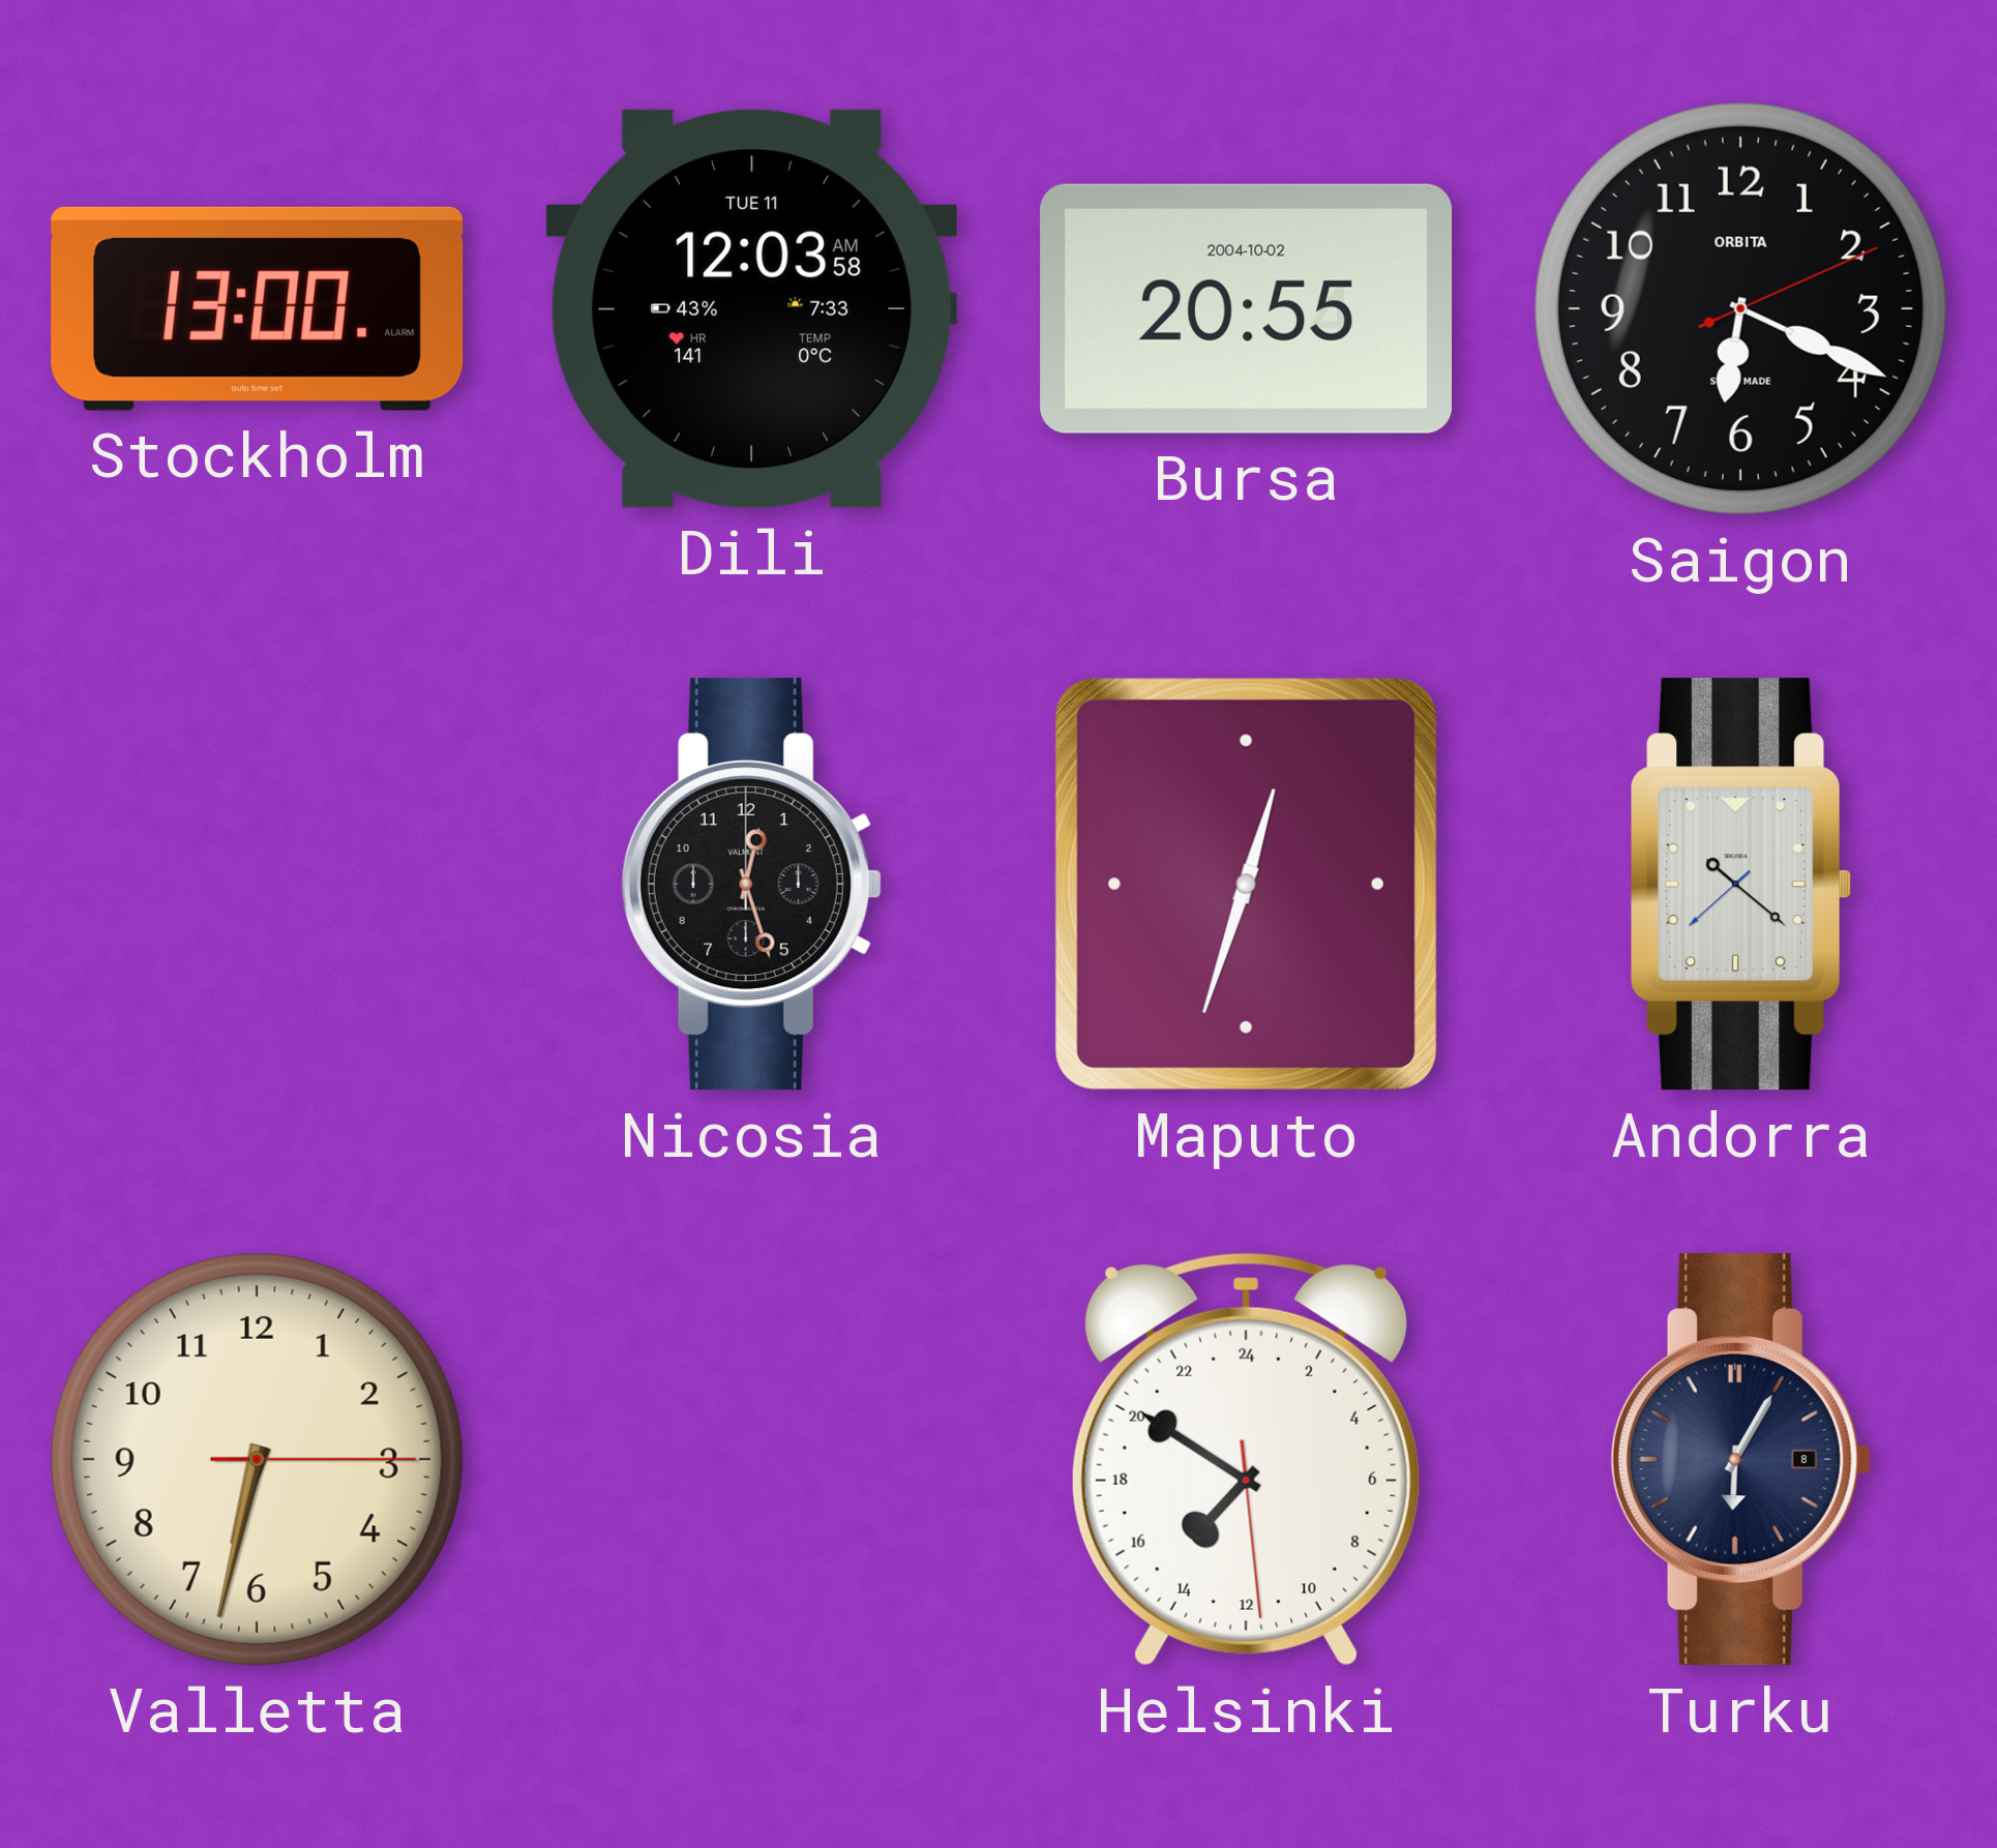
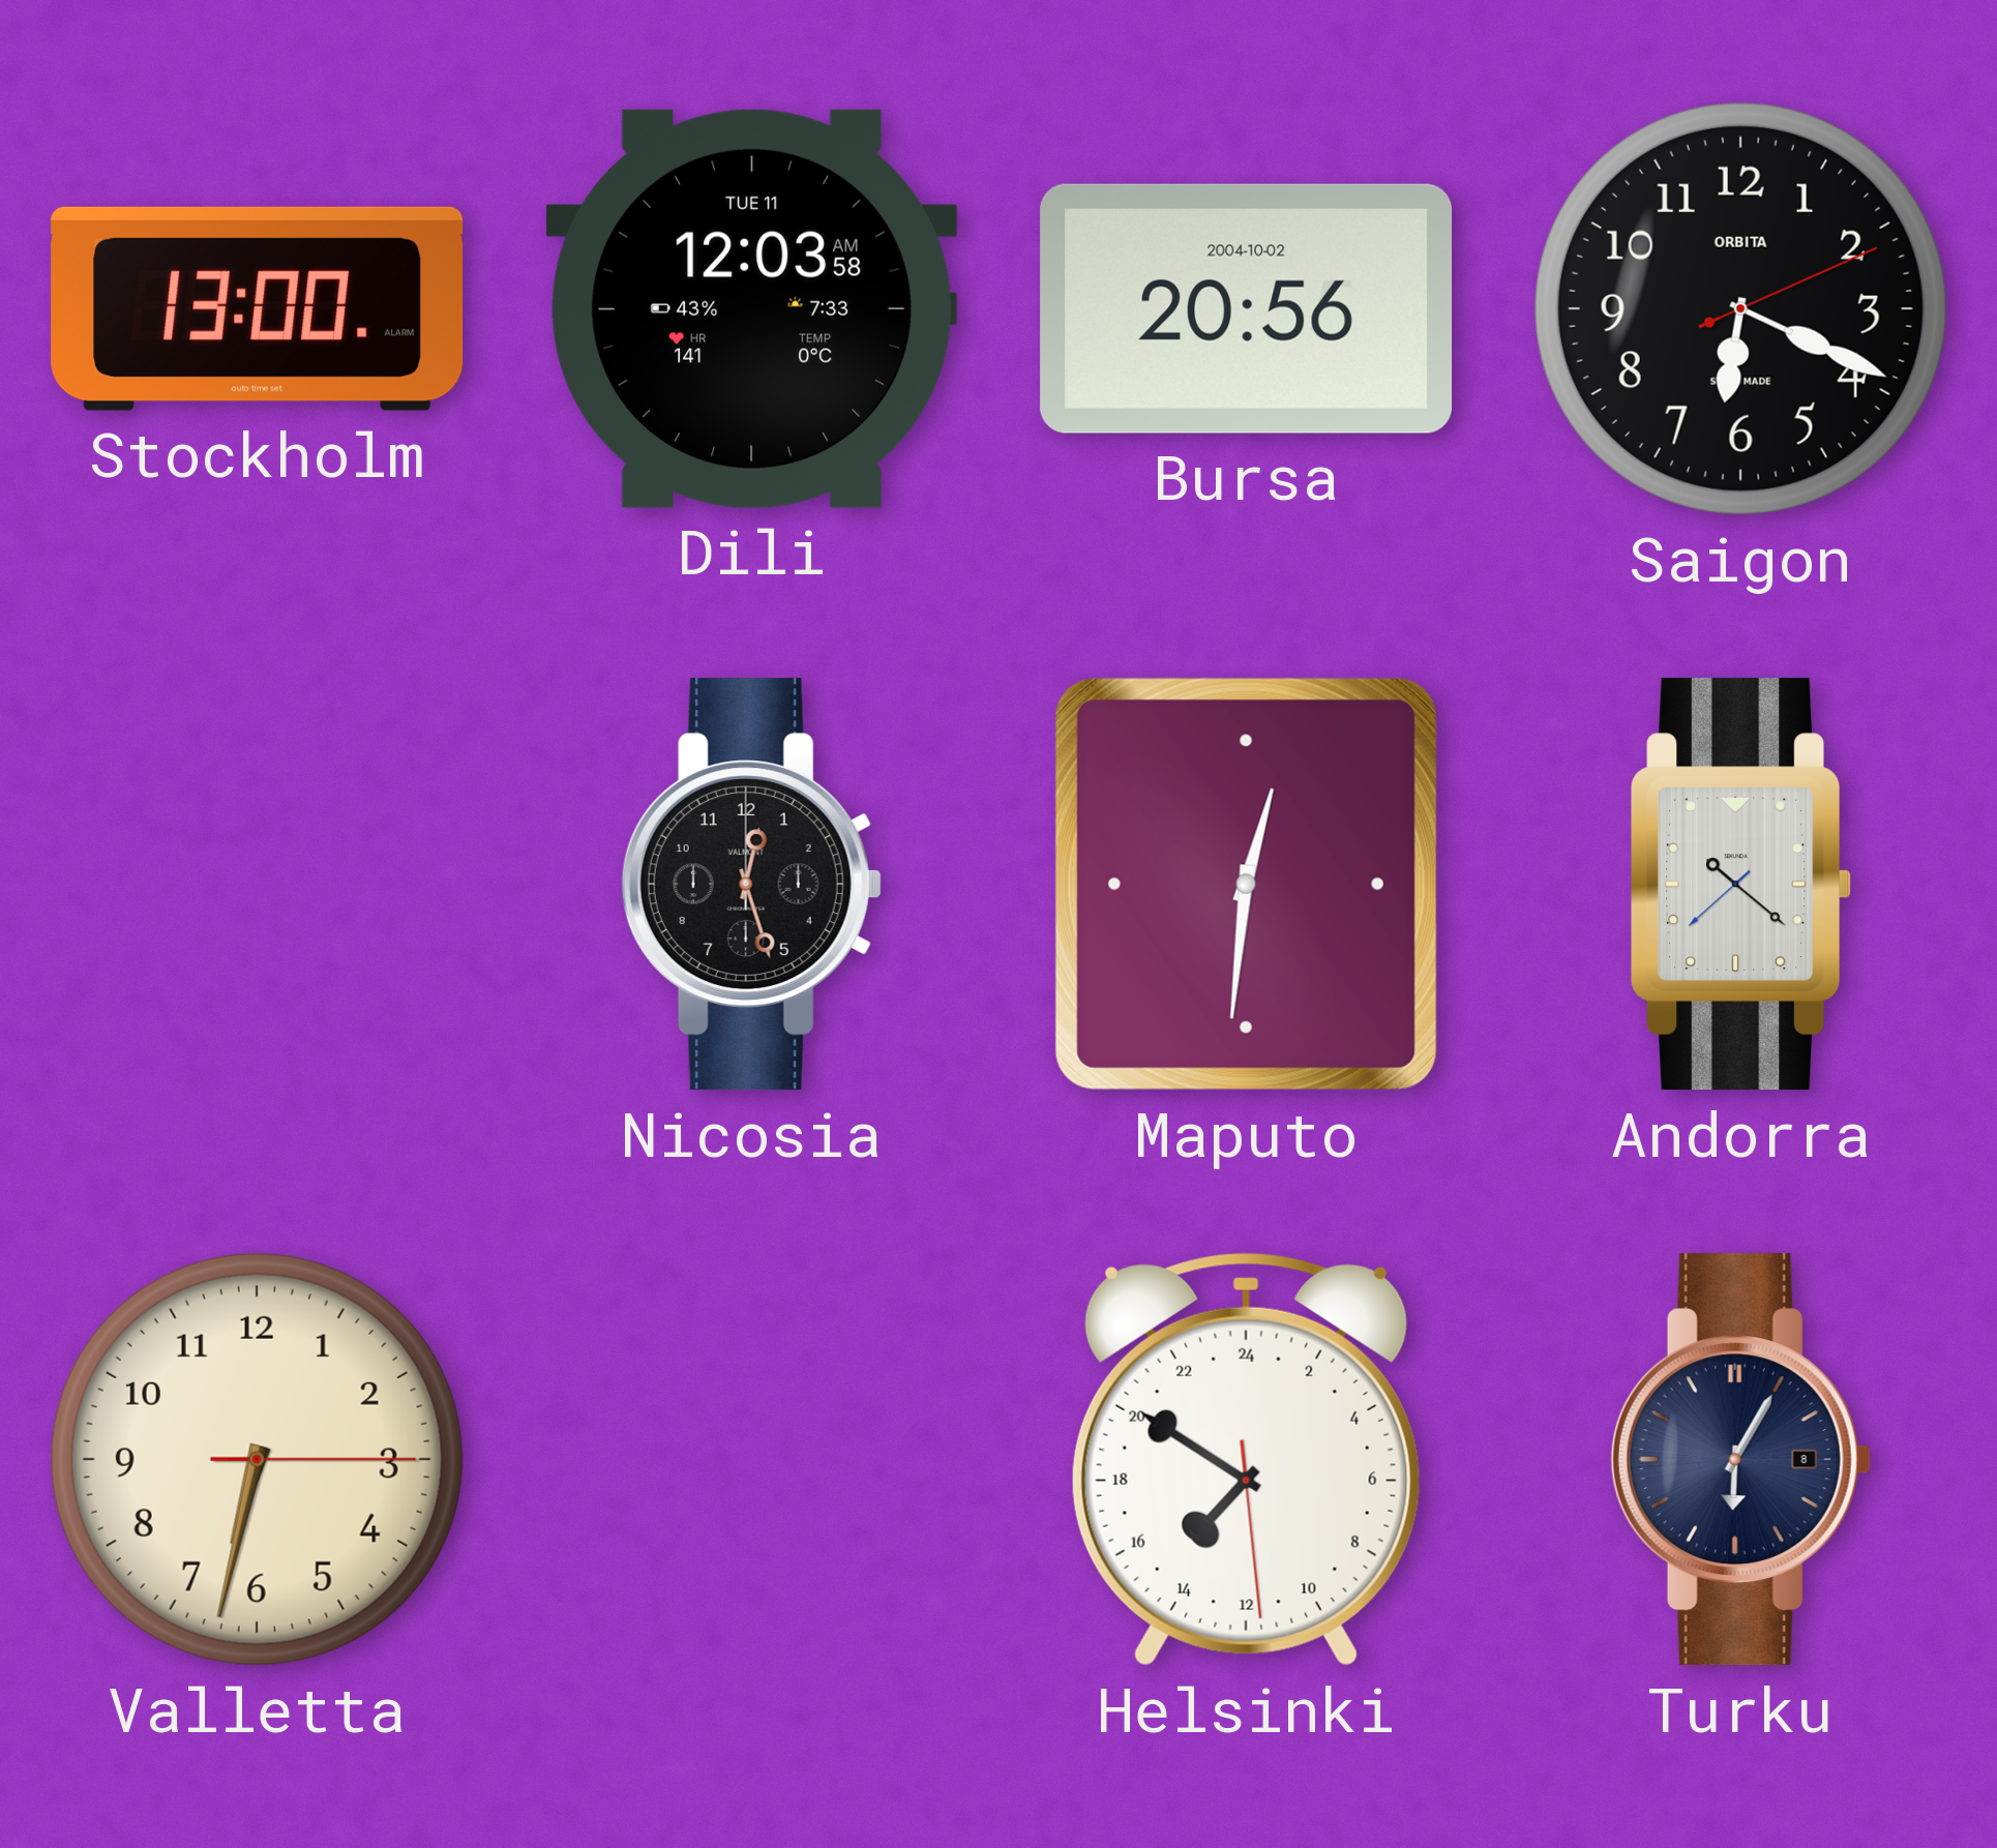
Bursa: 20:55 -> 20:56 (1247, 308)
Maputo: 12:33 -> 12:31 (1246, 884)
